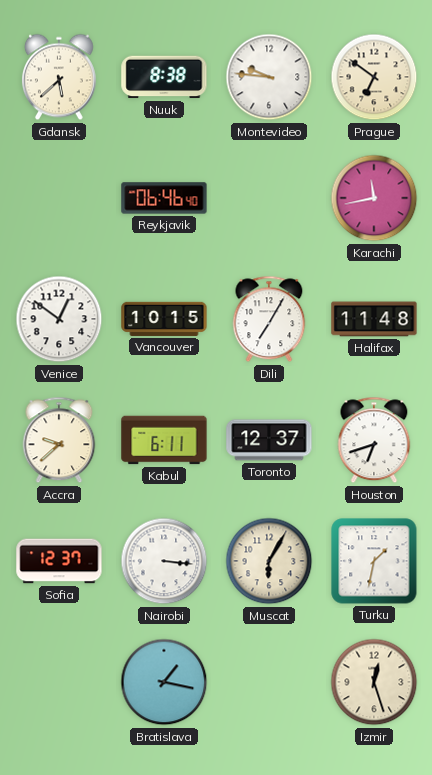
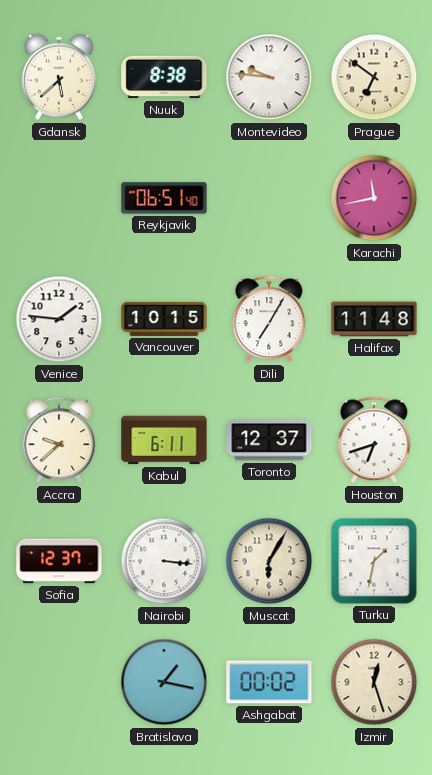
Reykjavik: 06:46 -> 06:51 (164, 198)
Venice: 12:51 -> 1:46 (59, 319)
Ashgabat: none -> 00:02 (269, 682)
